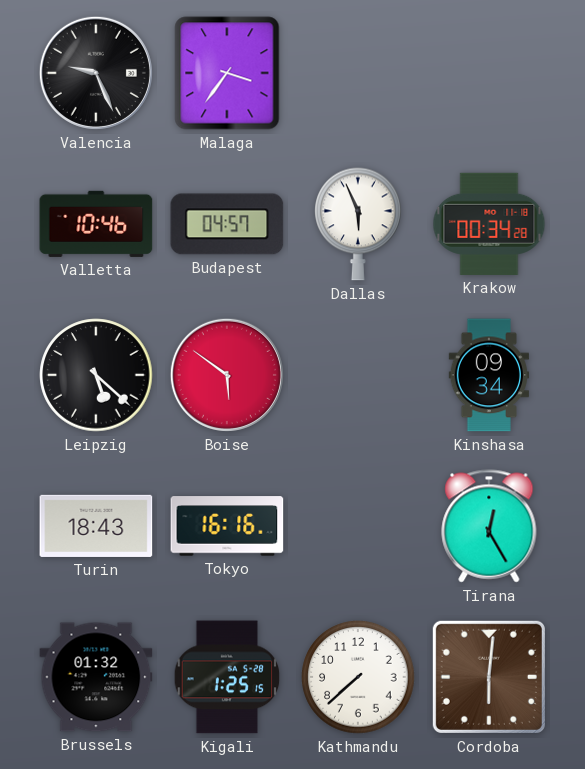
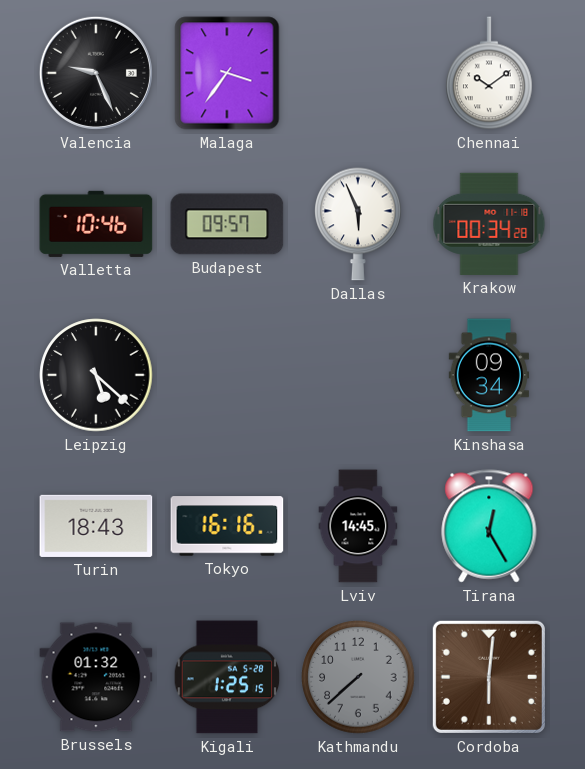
Chennai: none -> 10:09 (489, 73)
Budapest: 04:57 -> 09:57 (227, 224)
Boise: 5:51 -> none (227, 375)
Lviv: none -> 14:45 (358, 526)
Kathmandu dial: white -> grey (358, 677)
